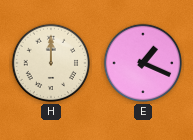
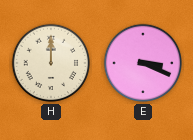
E: 1:19 -> 3:19 (143, 63)
